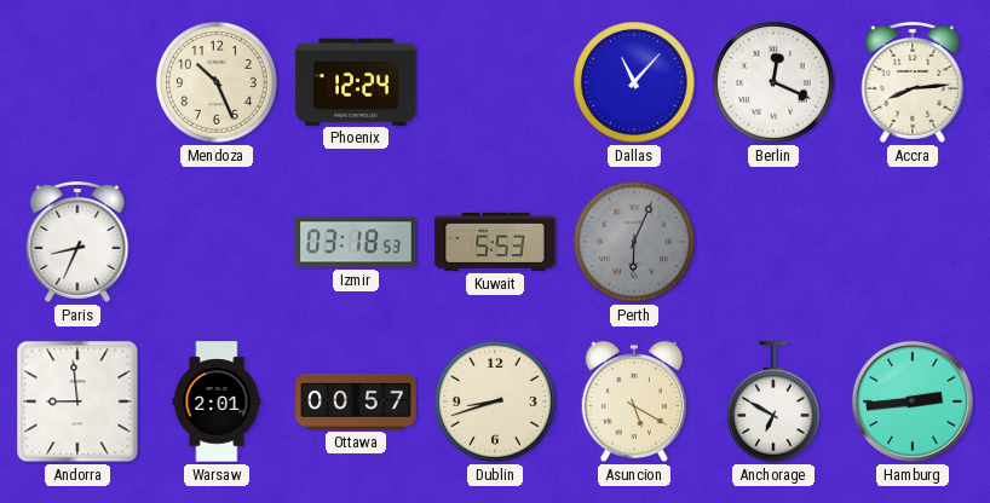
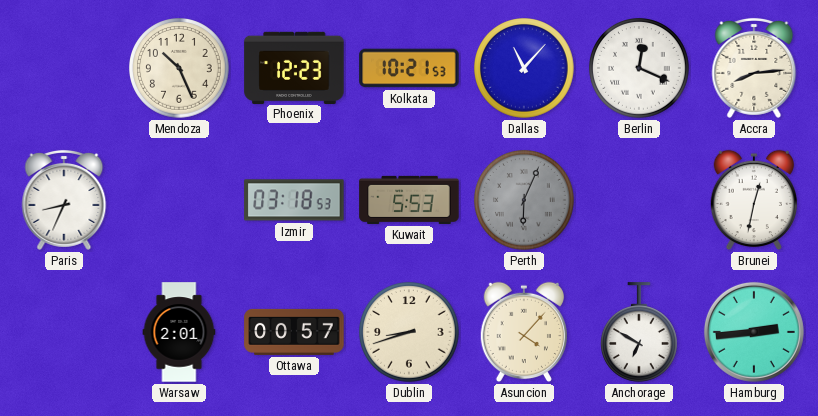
Phoenix: 12:24 -> 12:23 (294, 67)
Kolkata: none -> 10:21 (409, 68)
Brunei: none -> 12:32 (753, 200)
Andorra: 8:59 -> none (77, 401)
Asuncion: 5:20 -> 4:07 (523, 332)
